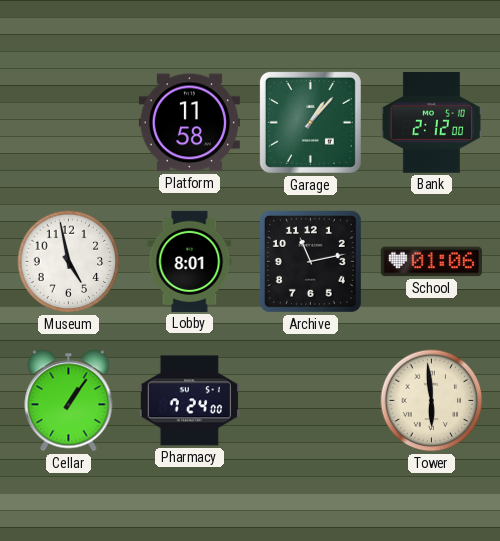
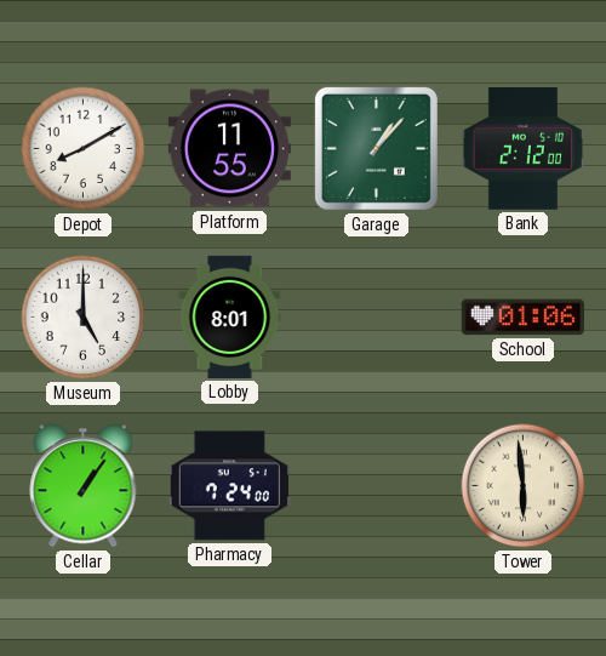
Depot: none -> 8:10 (84, 149)
Platform: 11:58 -> 11:55 (229, 149)
Museum: 4:58 -> 5:00 (84, 318)
Archive: 11:13 -> none (310, 261)
